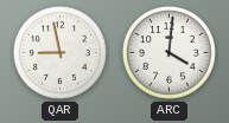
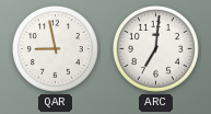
ARC: 4:01 -> 7:01 (155, 48)
